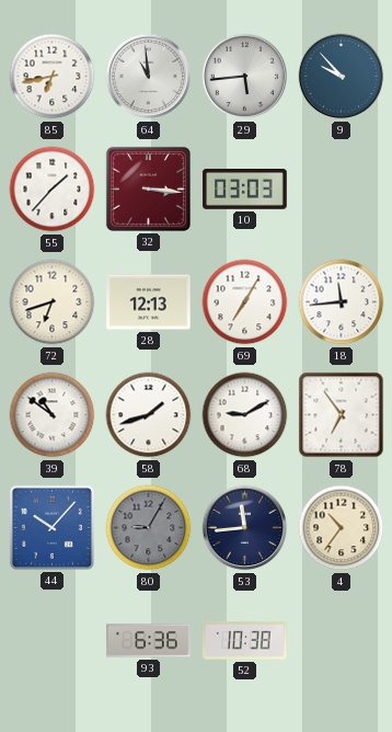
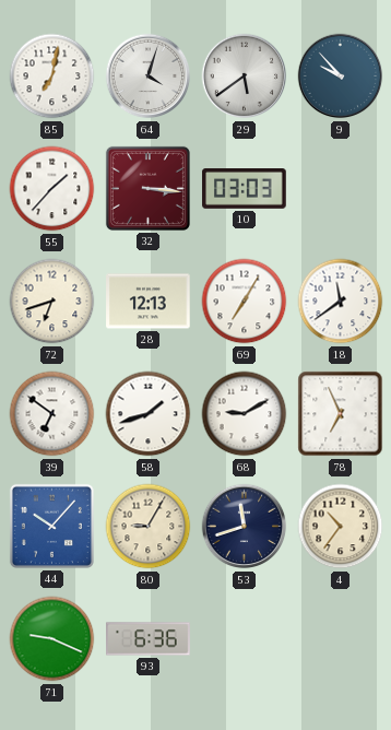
85: 6:43 -> 7:02 (52, 76)
64: 10:59 -> 4:03 (149, 76)
29: 5:44 -> 5:39 (245, 76)
18: 11:44 -> 11:39 (341, 302)
39: 10:51 -> 6:51 (52, 414)
78: 6:54 -> 6:56 (341, 414)
80 dial: grey -> cream (149, 527)
53: 11:44 -> 11:42 (245, 527)
71: none -> 9:19 (52, 639)
52: 10:38 -> none (245, 641)
